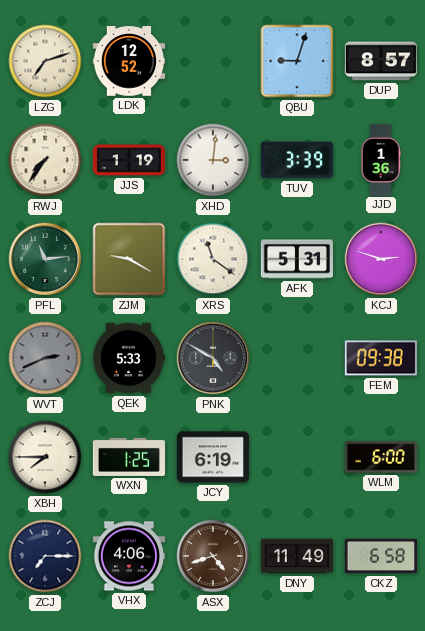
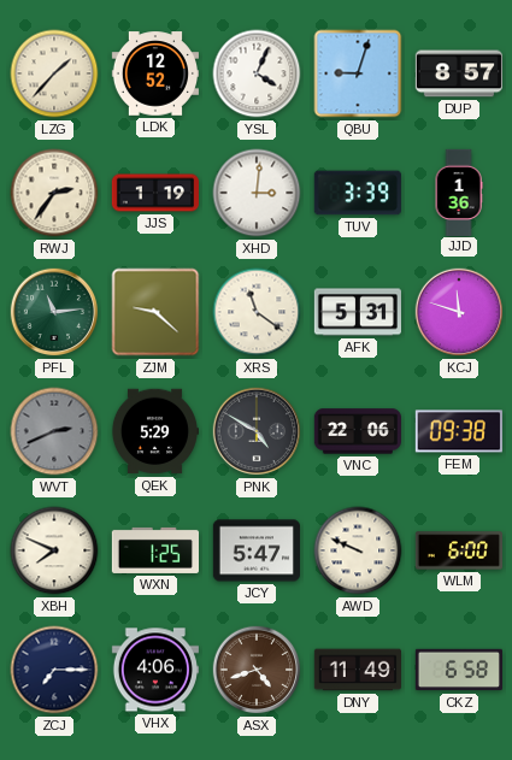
LZG: 7:12 -> 1:37 (54, 73)
YSL: none -> 4:04 (257, 73)
RWJ: 7:36 -> 2:36 (54, 193)
ZJM: 9:20 -> 9:22 (155, 312)
KCJ: 2:48 -> 11:48 (459, 312)
QEK: 5:33 -> 5:29 (154, 431)
VNC: none -> 22:06 (357, 431)
XBH: 7:45 -> 7:49 (54, 550)
JCY: 6:19 -> 5:47 (255, 550)
AWD: none -> 9:49 (358, 550)
